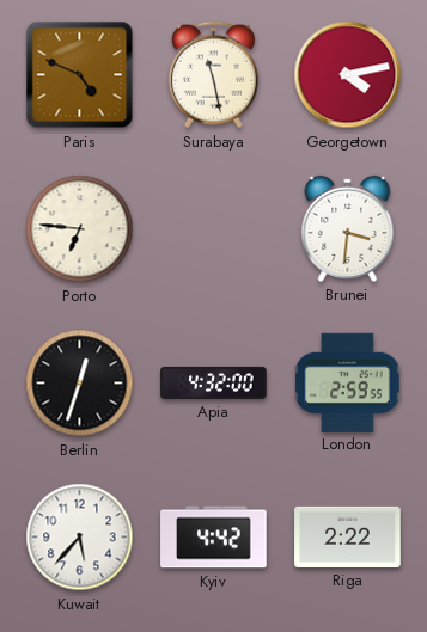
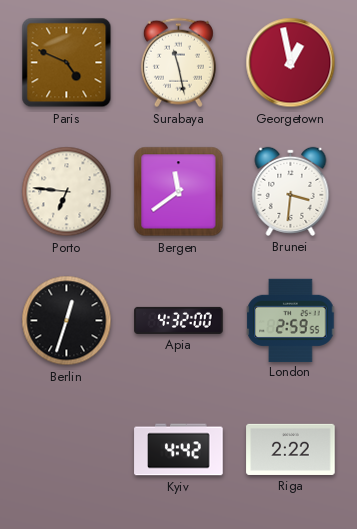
Georgetown: 4:13 -> 12:58 (291, 63)
Bergen: none -> 11:39 (179, 192)
Kuwait: 5:37 -> none (80, 538)
